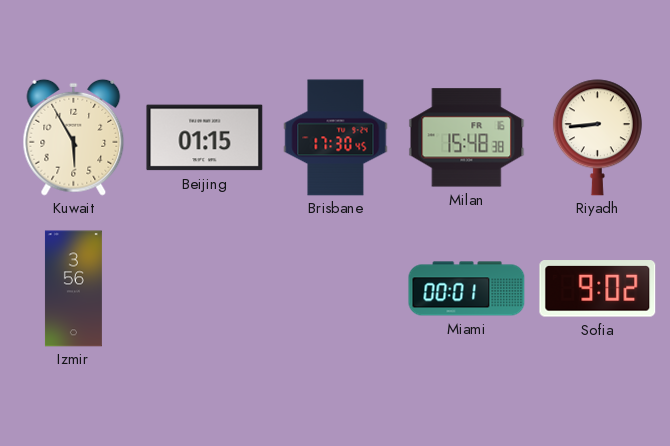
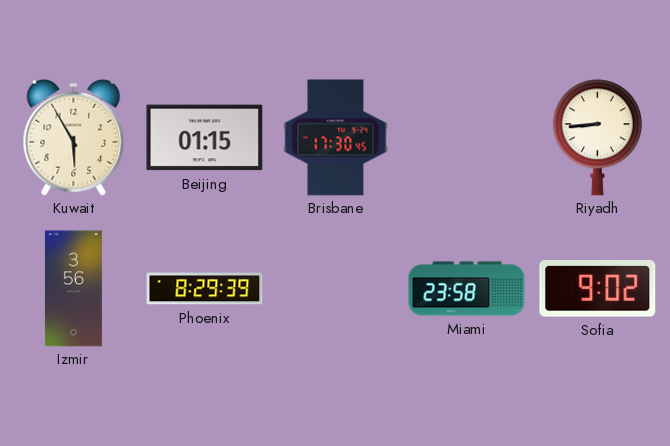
Milan: 15:48 -> none (467, 138)
Phoenix: none -> 8:29 (205, 289)
Miami: 00:01 -> 23:58 (467, 289)
